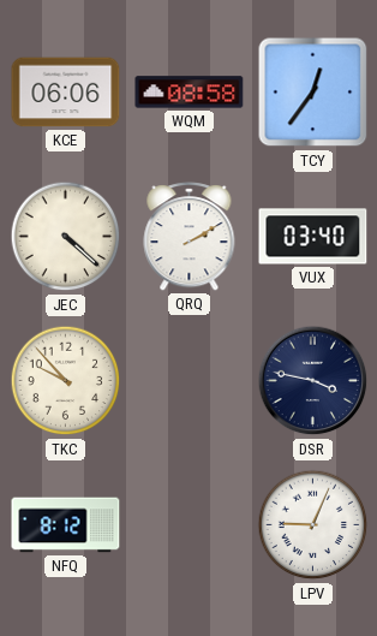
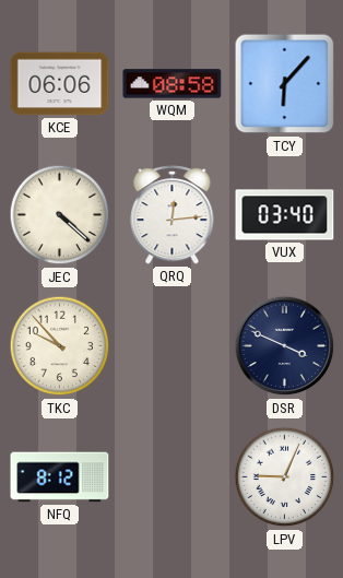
TCY: 12:36 -> 6:07 (285, 84)
QRQ: 2:10 -> 12:14 (173, 215)
DSR: 3:47 -> 3:49 (285, 346)
